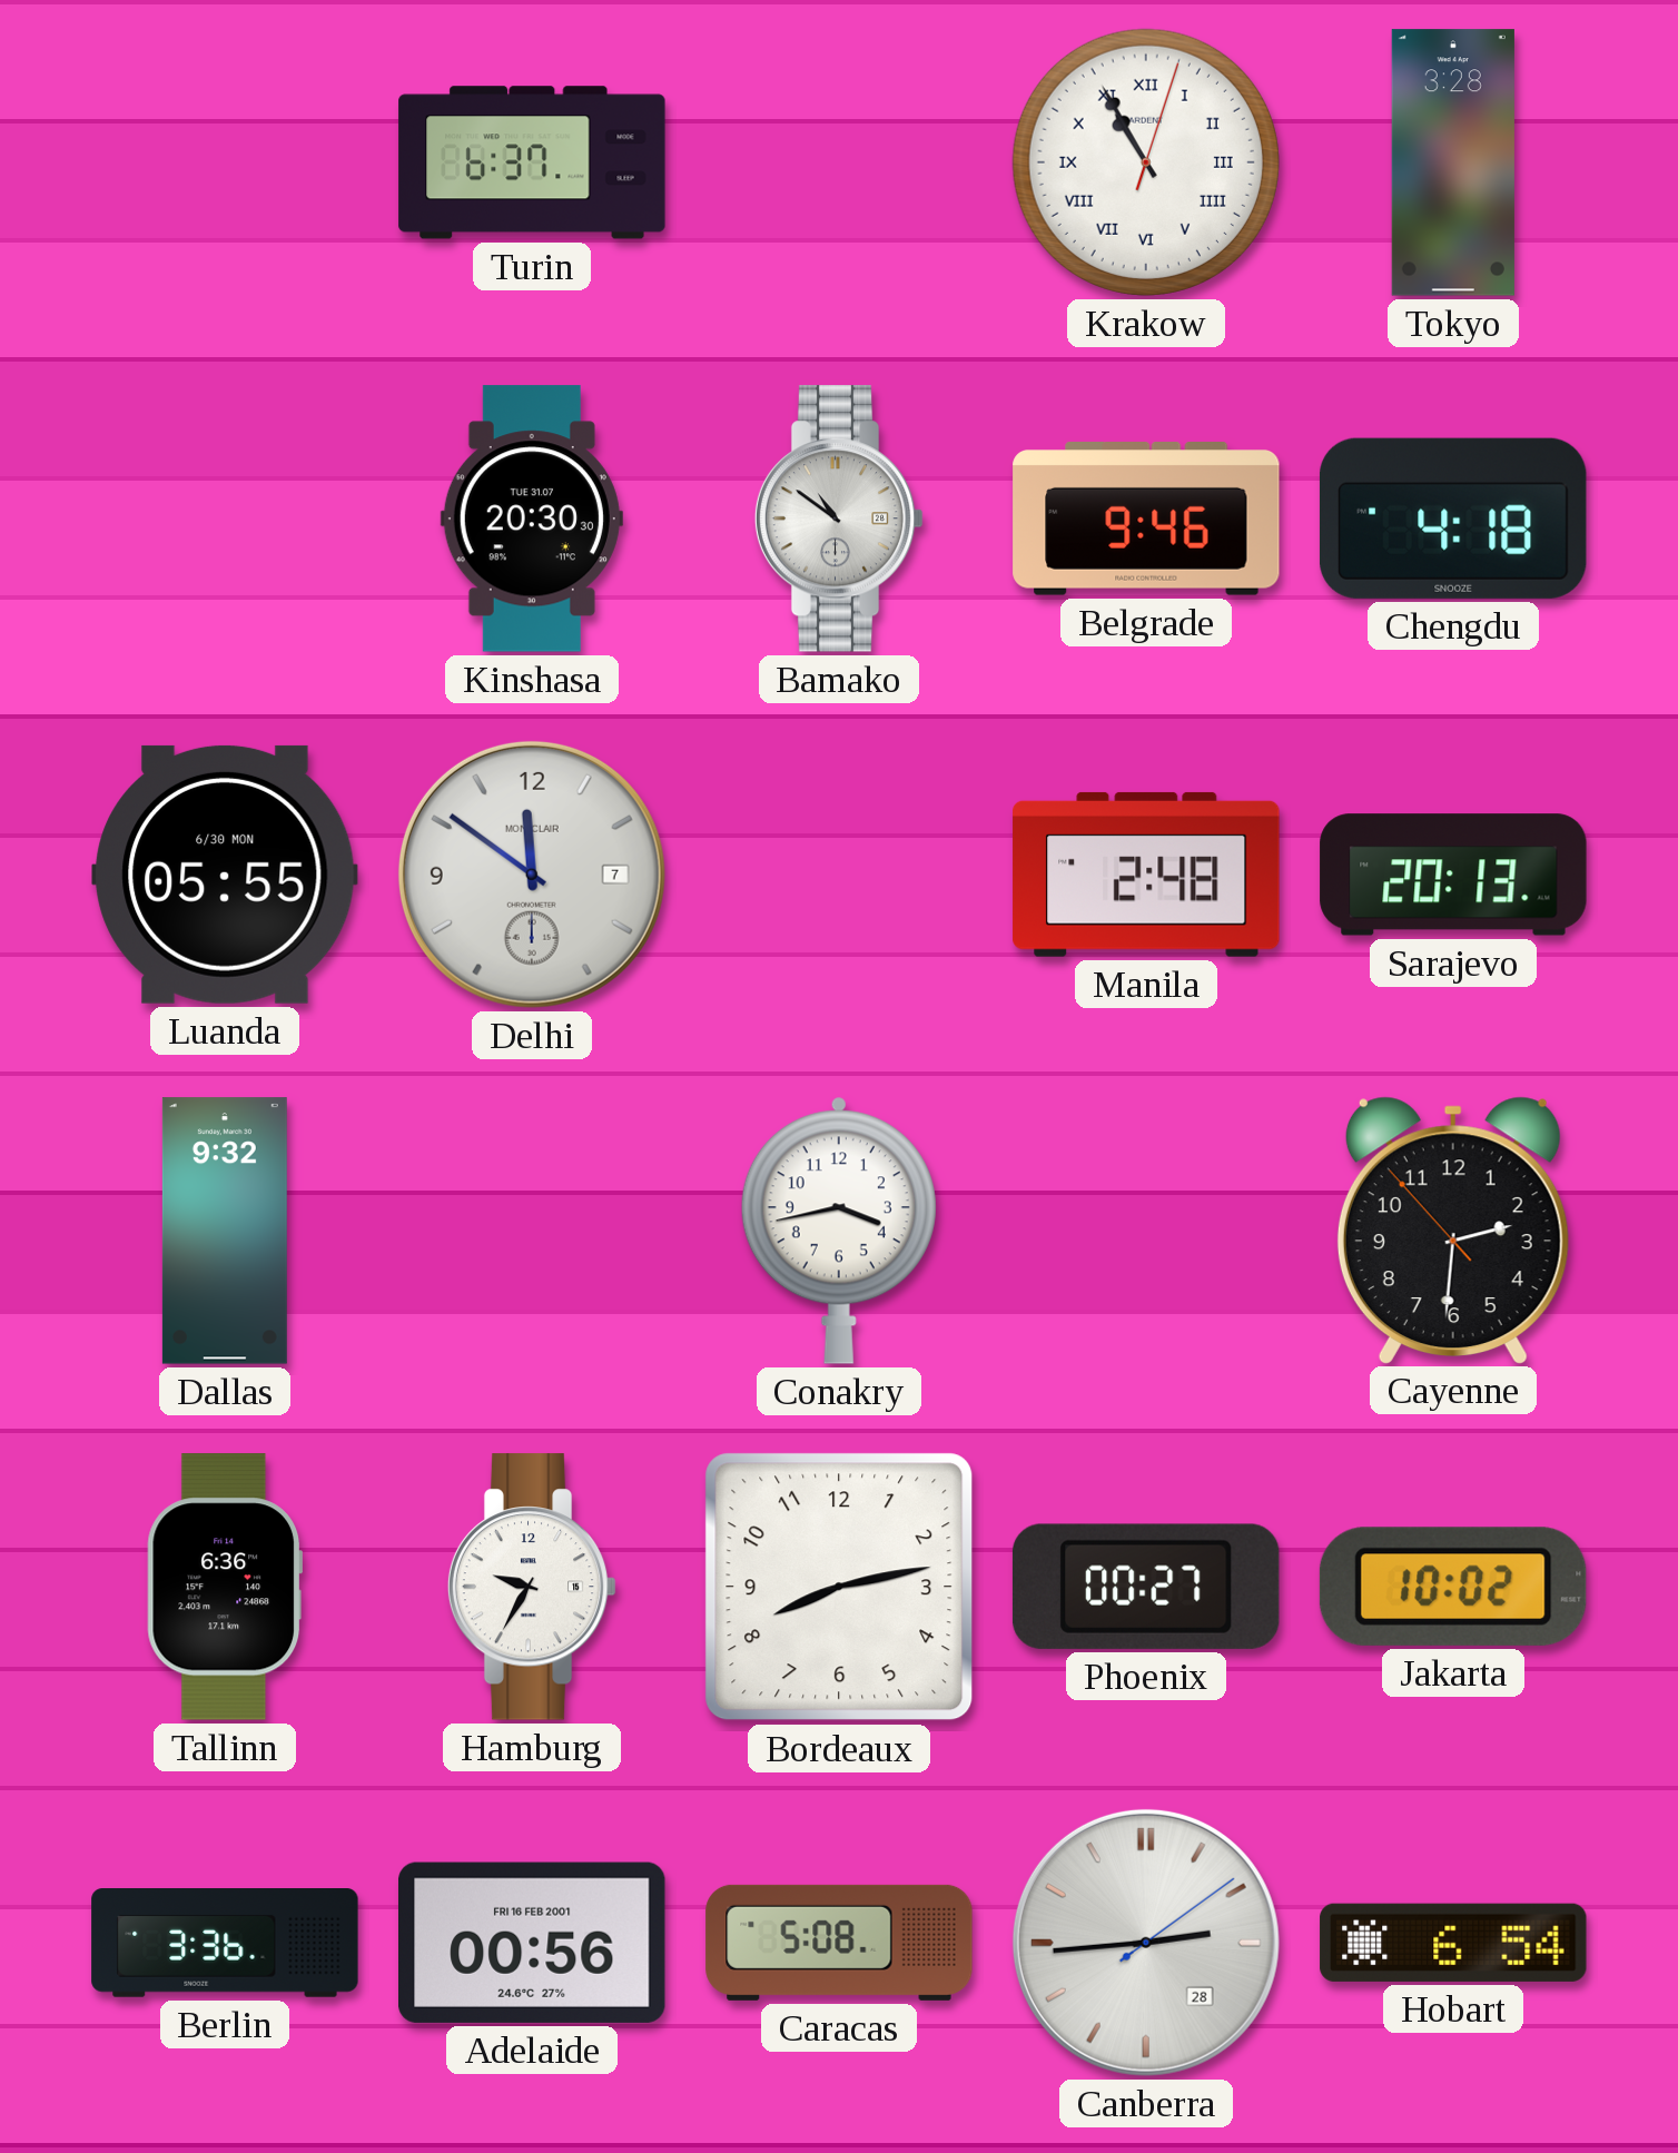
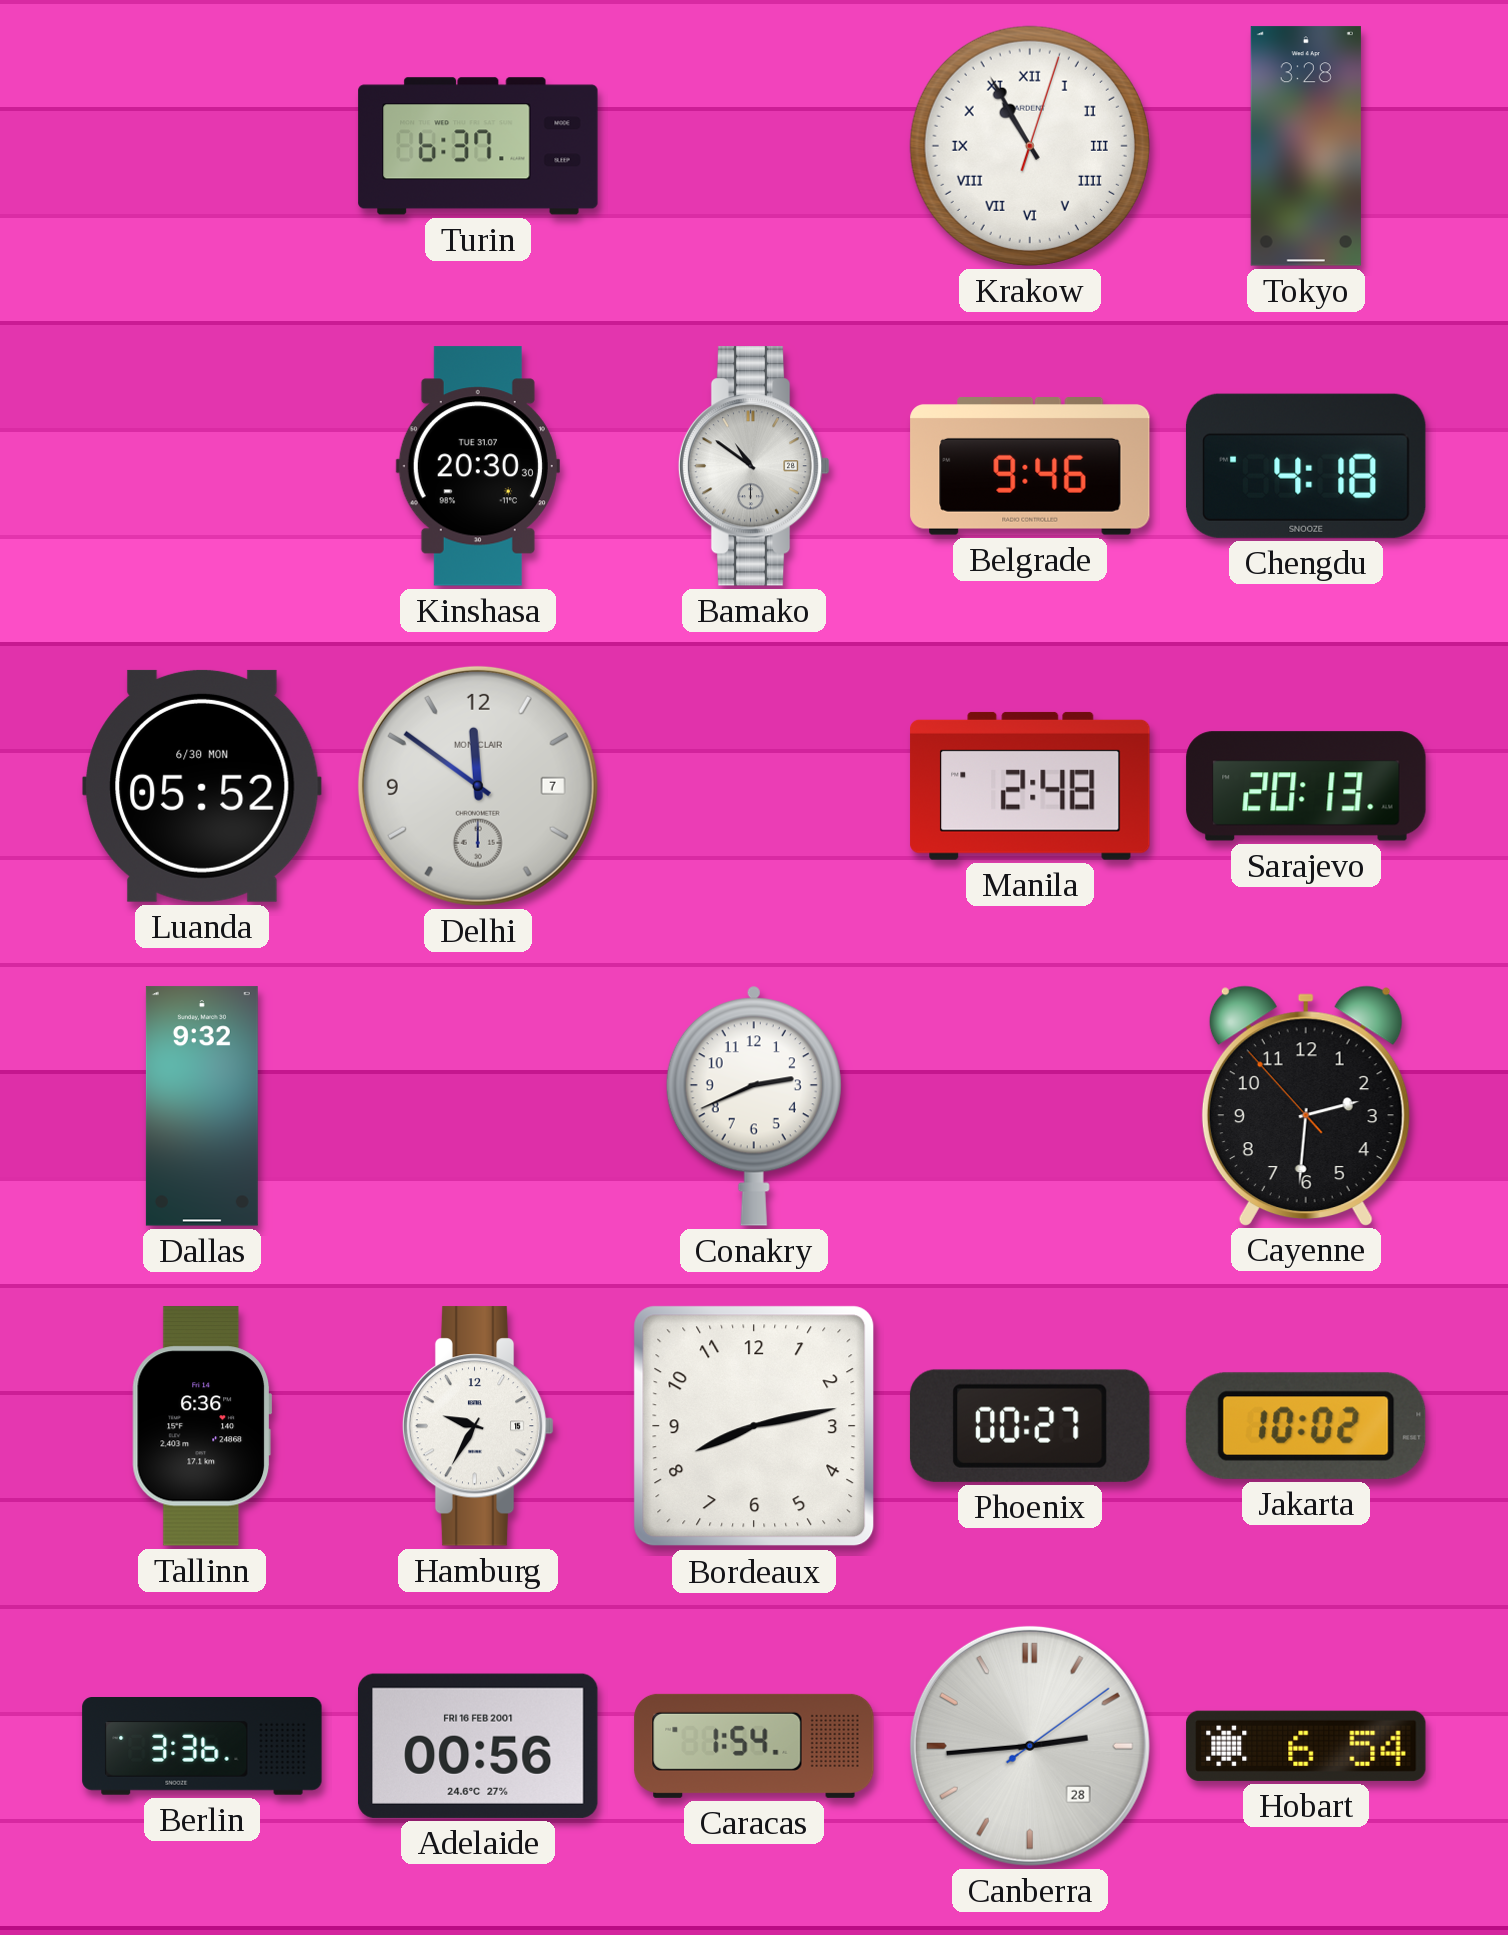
Luanda: 05:55 -> 05:52 (202, 786)
Conakry: 3:43 -> 2:41 (754, 1106)
Caracas: 5:08 -> 1:54 (754, 1746)
